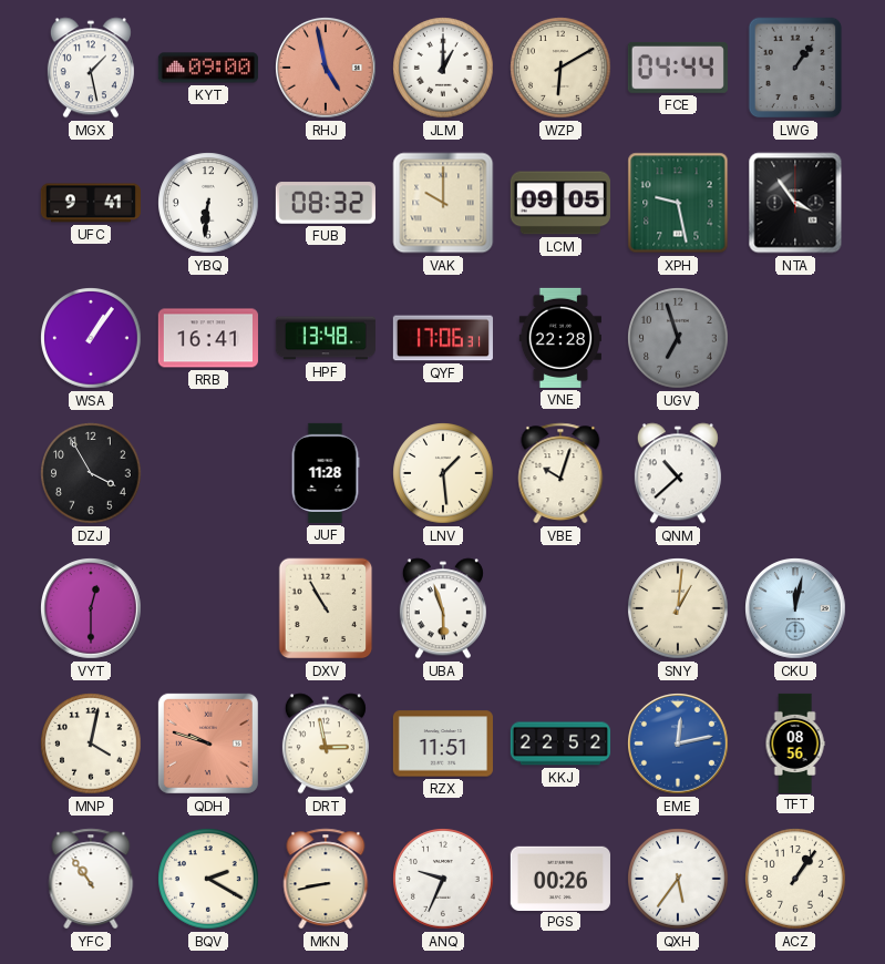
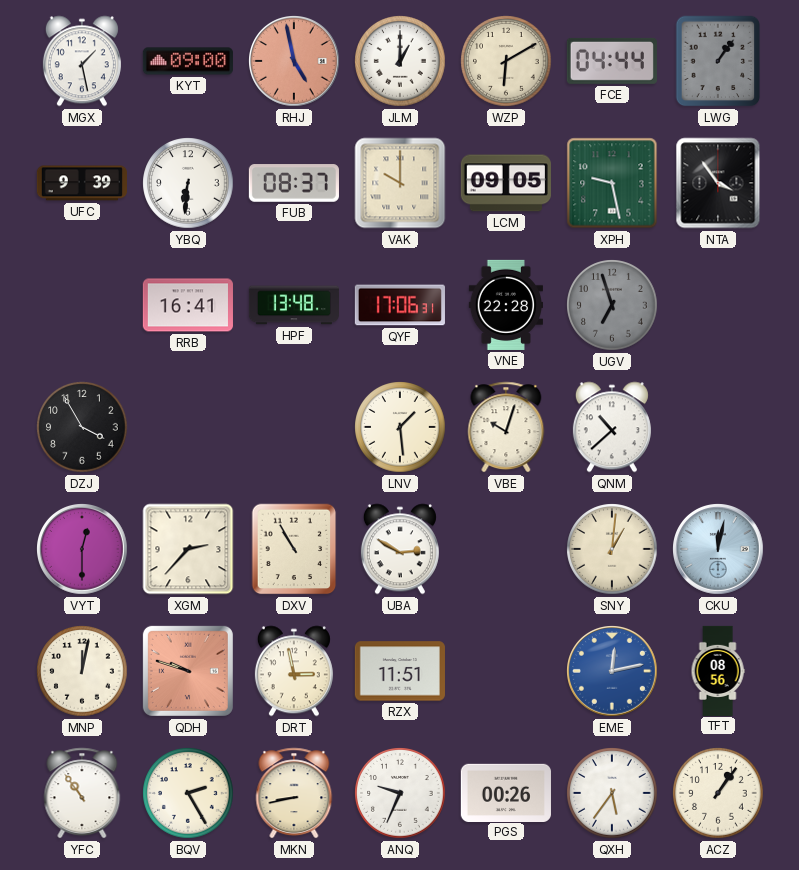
UFC: 9:41 -> 9:39 (82, 183)
FUB: 08:32 -> 08:37 (294, 183)
WSA: 1:06 -> none (91, 338)
JUF: 11:28 -> none (326, 473)
XGM: none -> 2:37 (188, 549)
UBA: 5:57 -> 2:50 (400, 549)
MNP: 4:02 -> 12:02 (82, 671)
KKJ: 22:52 -> none (560, 743)
BQV: 2:20 -> 2:25 (188, 793)
